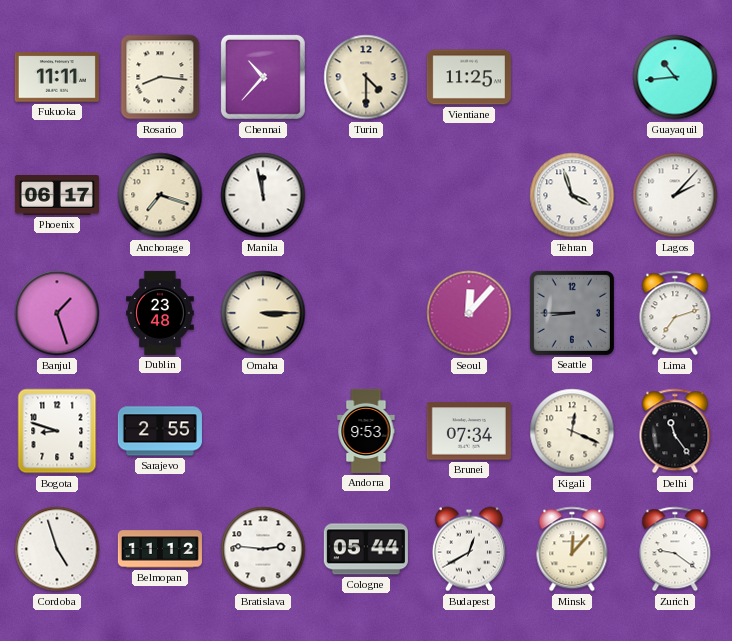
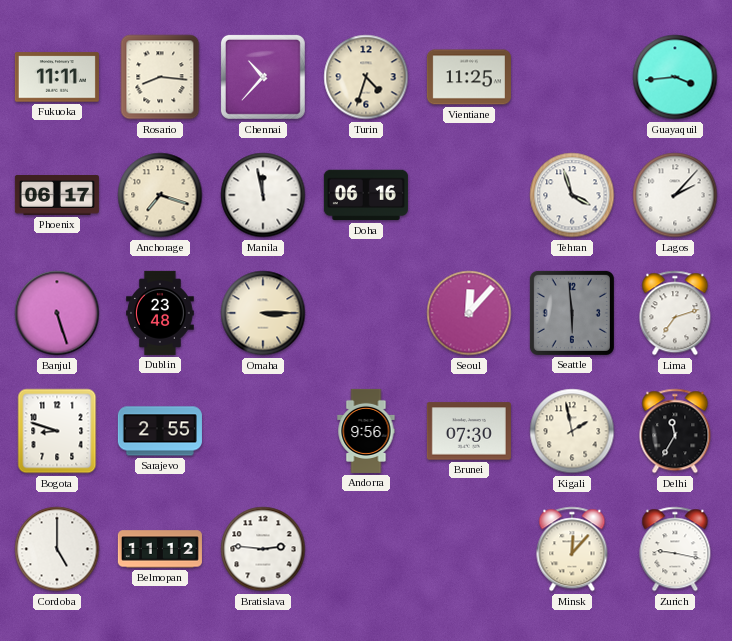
Turin: 4:30 -> 4:33 (366, 77)
Guayaquil: 10:44 -> 3:44 (675, 77)
Doha: none -> 06:16 (366, 195)
Banjul: 1:27 -> 5:27 (57, 313)
Seattle: 8:45 -> 5:59 (572, 313)
Andorra: 9:53 -> 9:56 (366, 431)
Brunei: 07:34 -> 07:30 (469, 431)
Kigali: 12:19 -> 1:58 (572, 431)
Delhi: 11:24 -> 11:35 (675, 431)
Cordoba: 4:57 -> 5:00 (57, 549)
Cologne: 05:44 -> none (366, 549)
Budapest: 12:40 -> none (469, 549)
Zurich: 9:21 -> 9:17 (675, 549)
